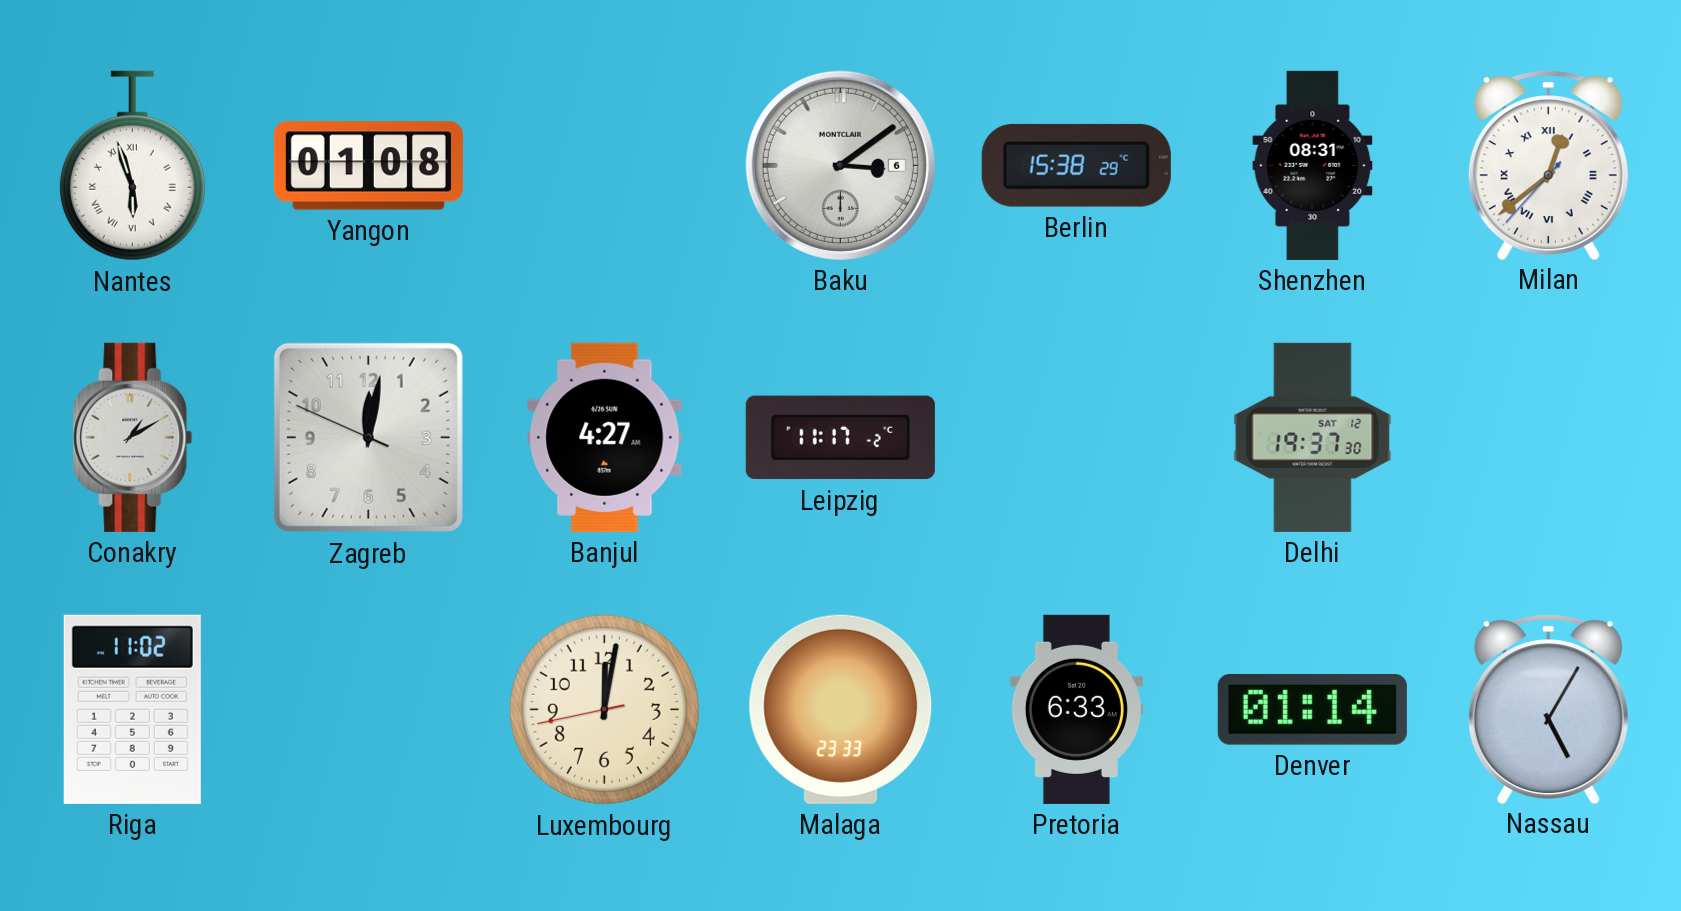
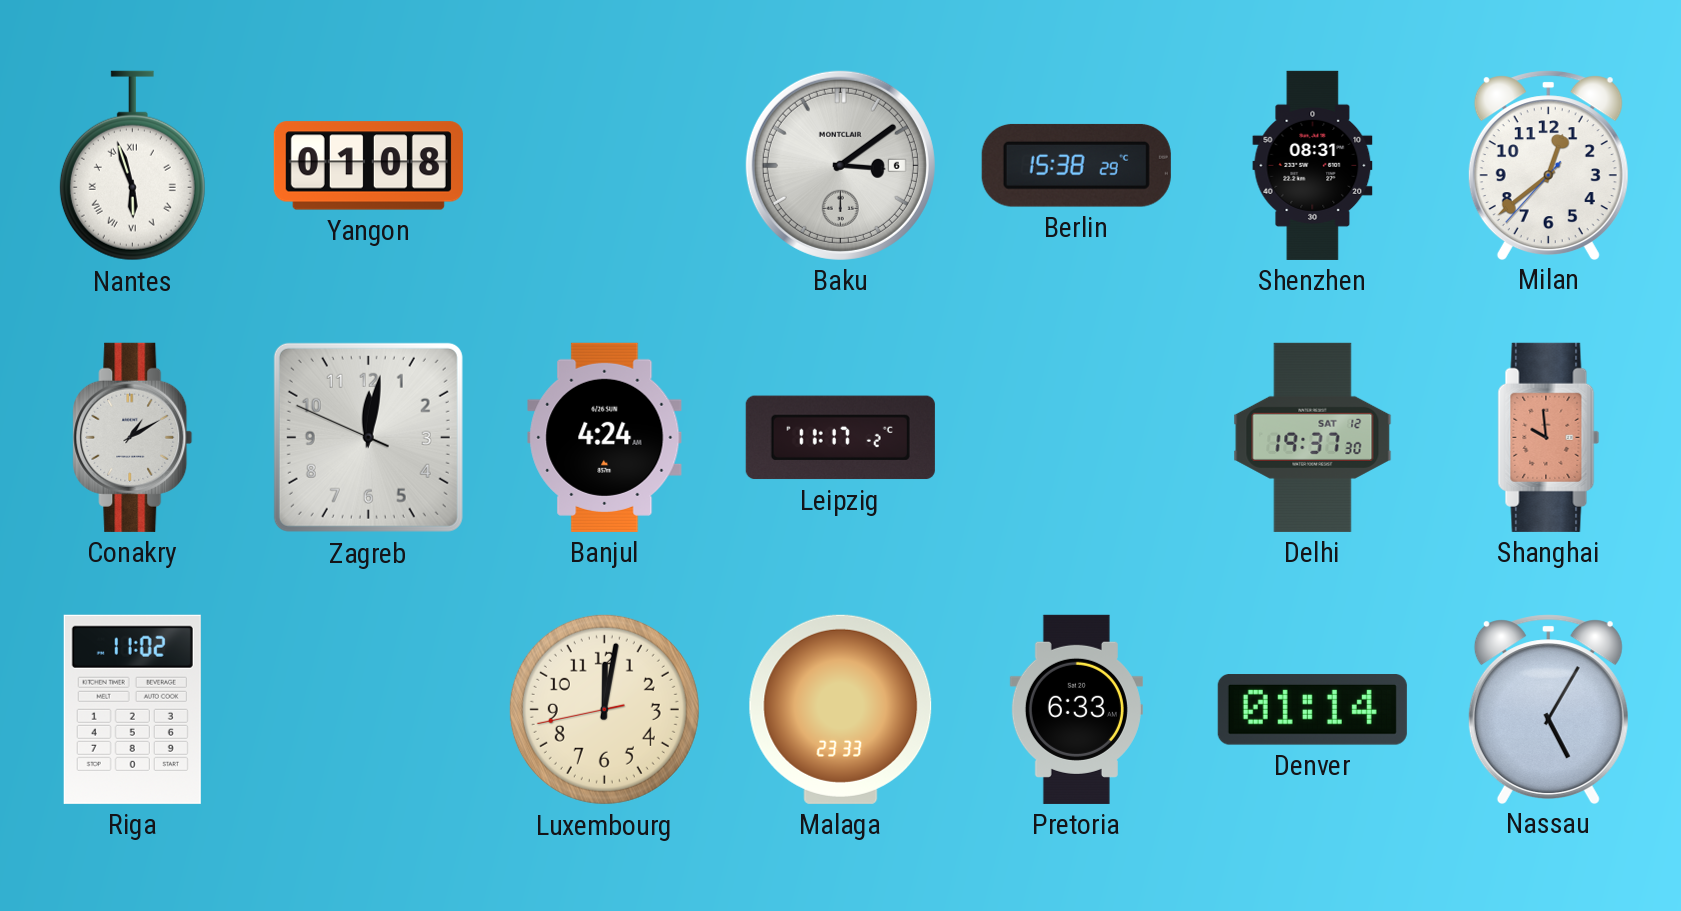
Milan numerals: Roman -> Arabic (1548, 165)
Banjul: 4:27 -> 4:24 (605, 437)
Shanghai: none -> 9:59 (1549, 437)
